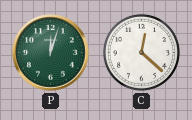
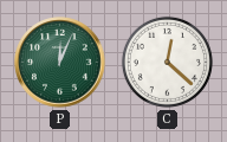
P: 12:03 -> 12:04 (60, 63)
